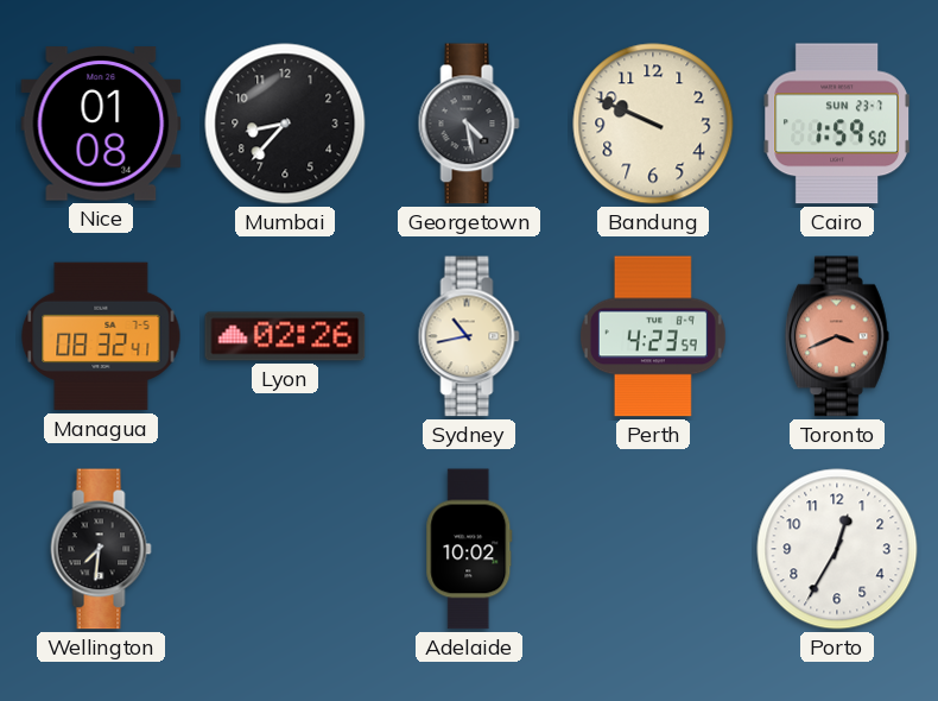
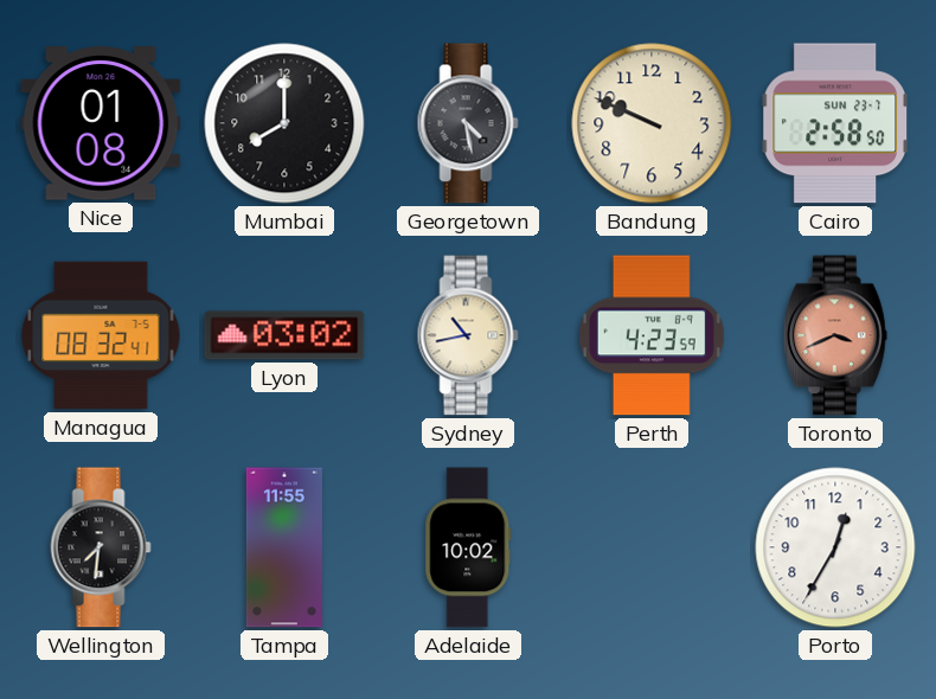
Mumbai: 8:37 -> 8:00 (284, 123)
Cairo: 1:59 -> 2:58 (834, 123)
Lyon: 02:26 -> 03:02 (284, 335)
Tampa: none -> 11:55 (284, 547)
